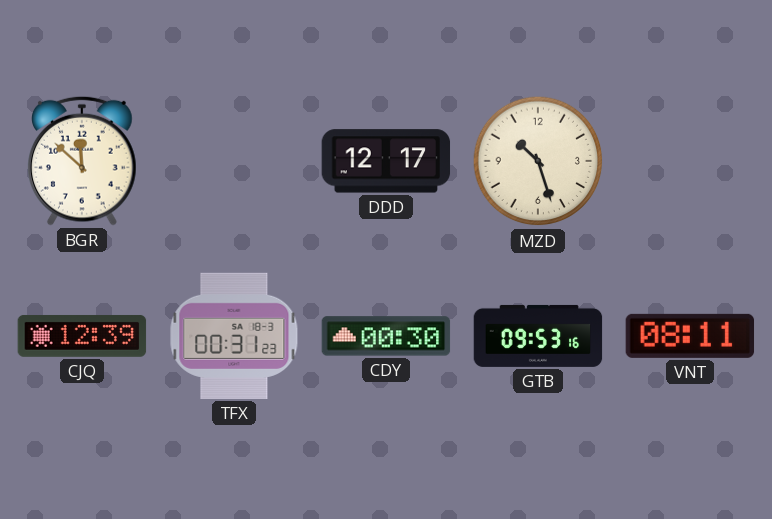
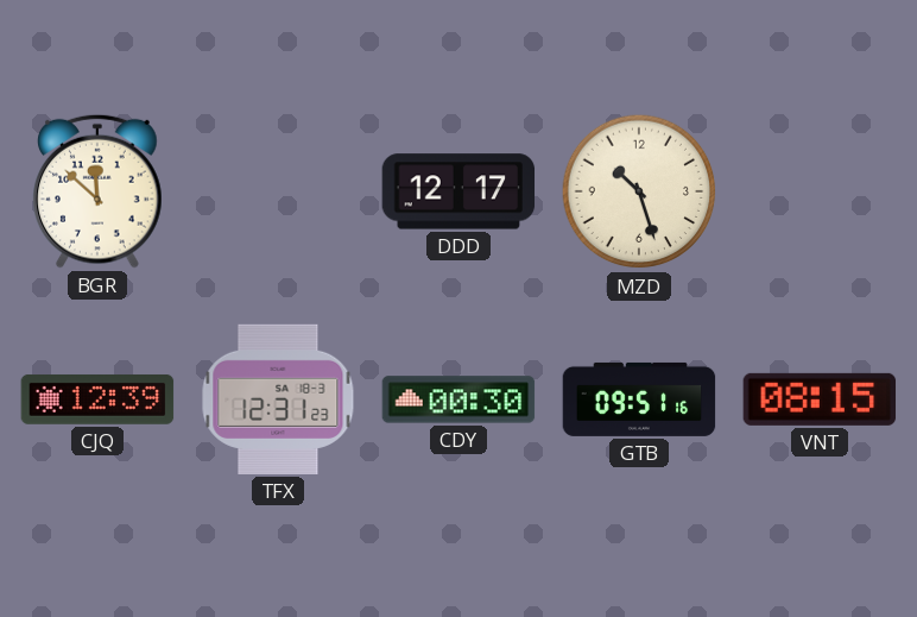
TFX: 00:31 -> 12:31 (278, 399)
GTB: 09:53 -> 09:51 (639, 399)
VNT: 08:11 -> 08:15 (820, 399)
